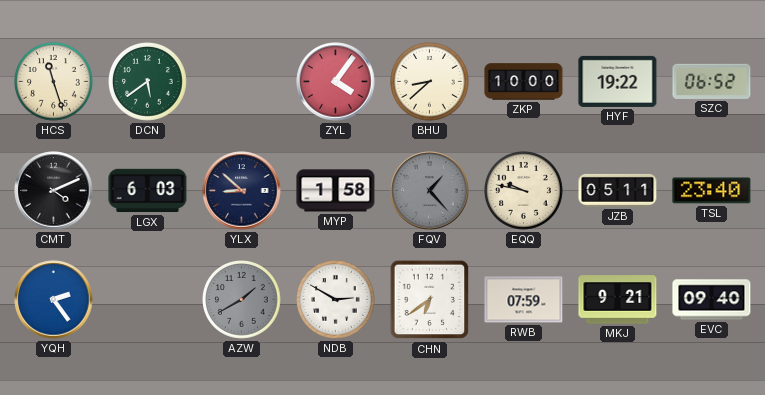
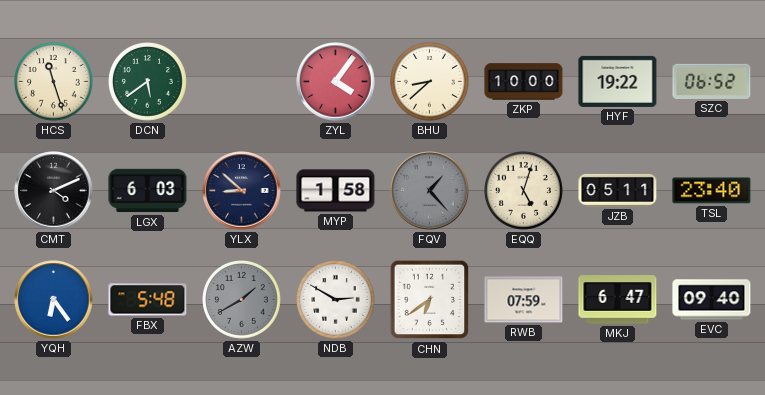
EQQ: 9:47 -> 5:03 (524, 191)
YQH: 2:24 -> 6:24 (54, 300)
FBX: none -> 5:48 (148, 300)
MKJ: 9:21 -> 6:47 (618, 300)
